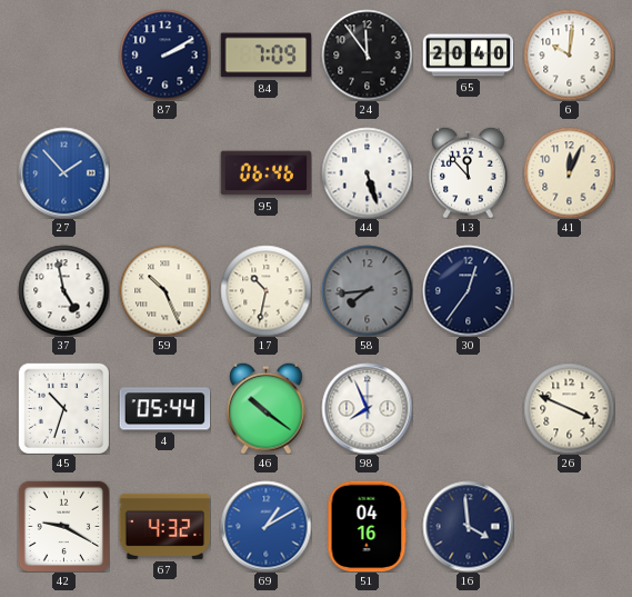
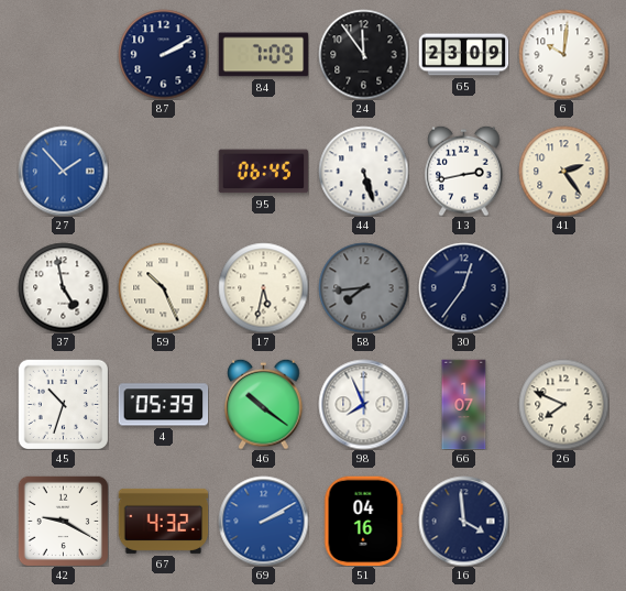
65: 20:40 -> 23:09 (463, 55)
95: 06:46 -> 06:45 (263, 172)
13: 11:53 -> 2:43 (464, 171)
41: 12:04 -> 2:24 (563, 171)
17: 10:32 -> 5:32 (263, 287)
4: 05:44 -> 05:39 (163, 405)
66: none -> 1:07 (464, 404)
26: 3:49 -> 7:49 (563, 404)
69: 1:10 -> 2:10 (263, 521)
